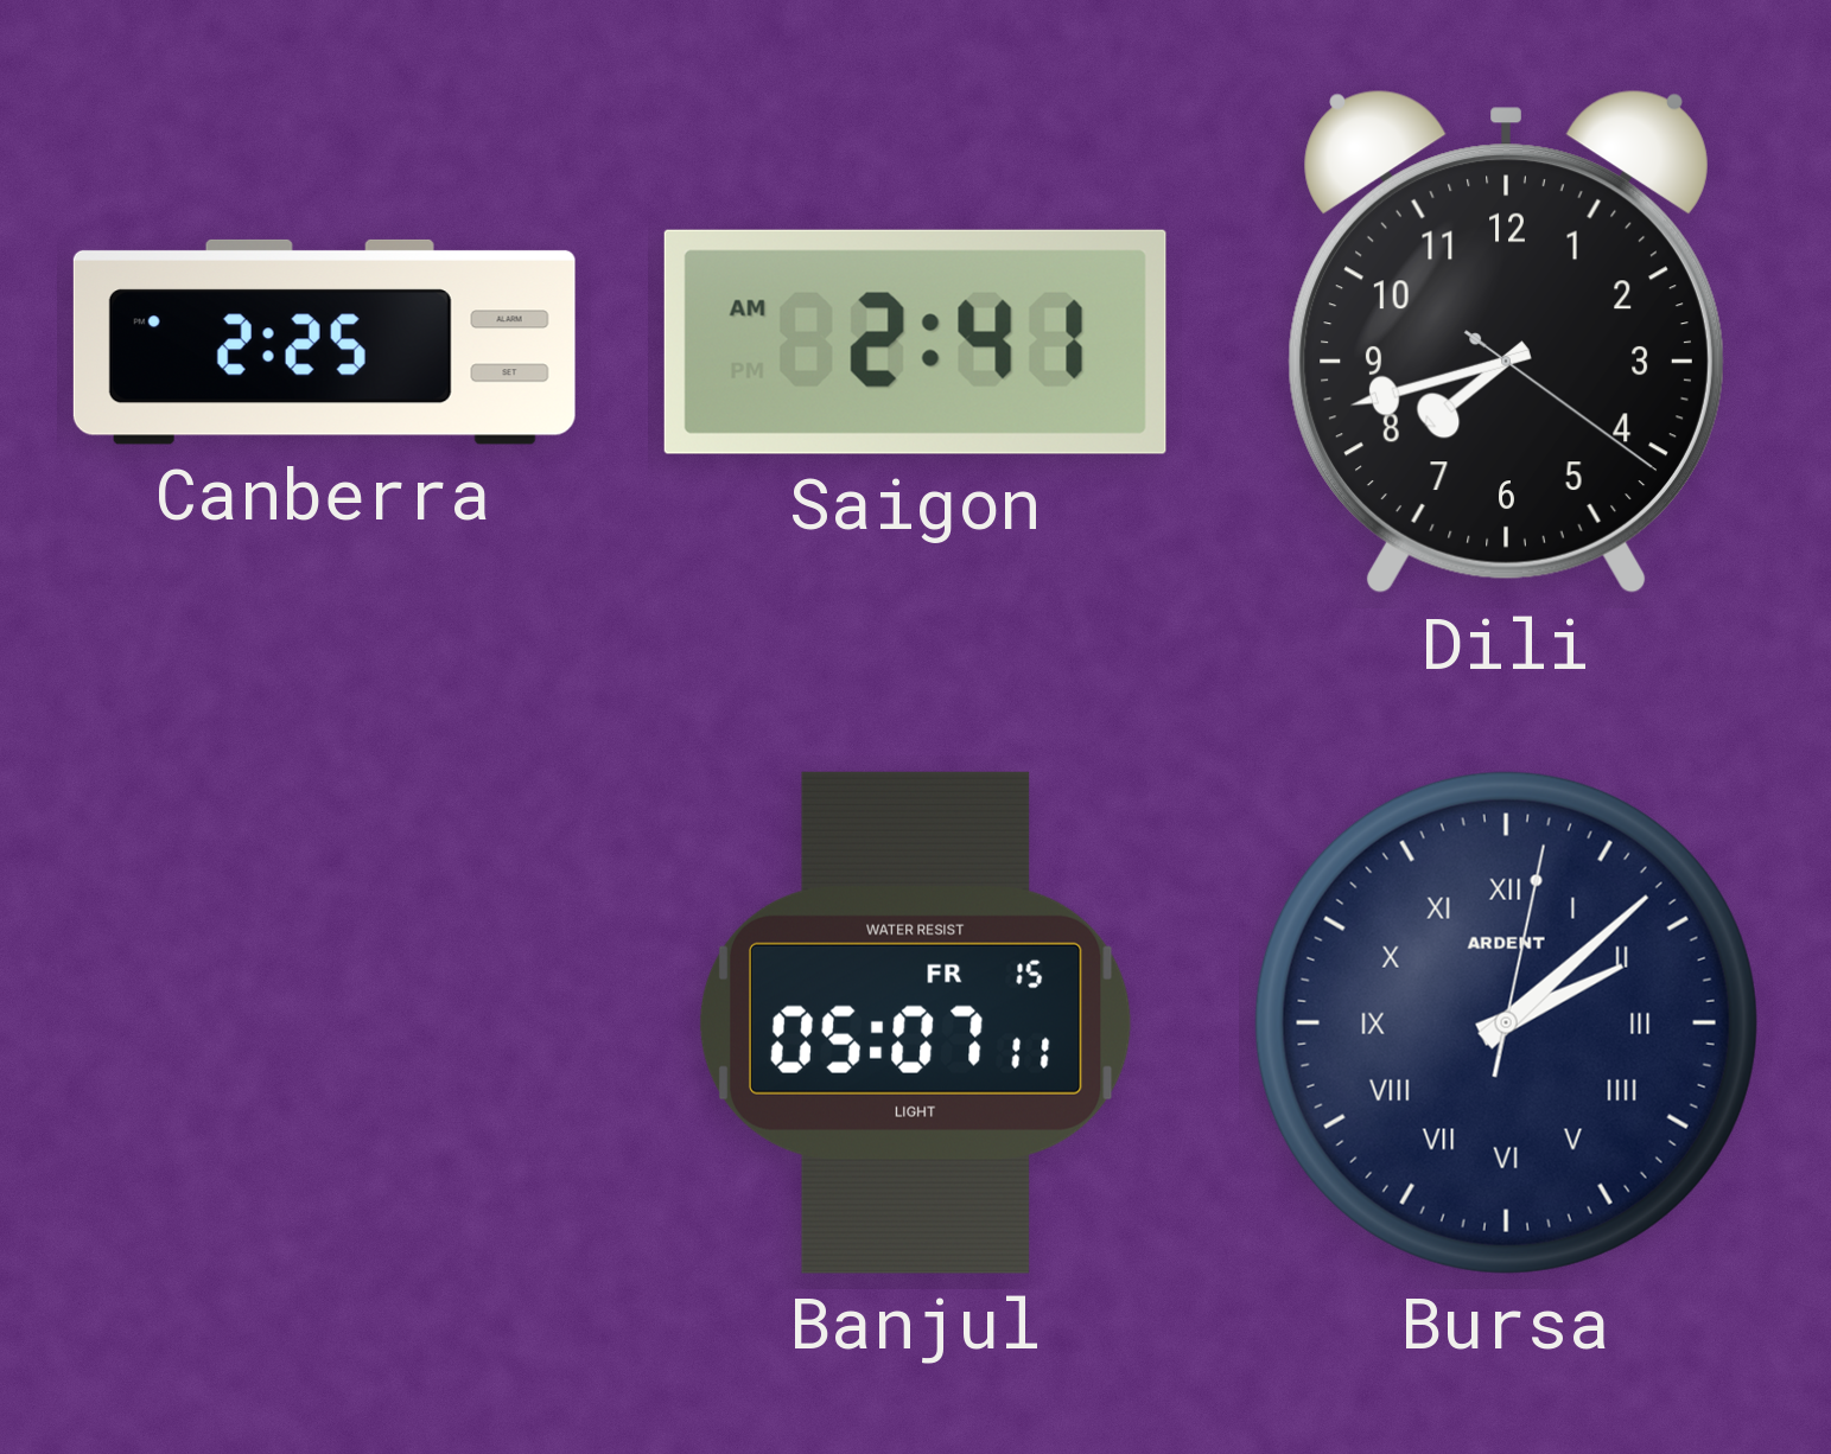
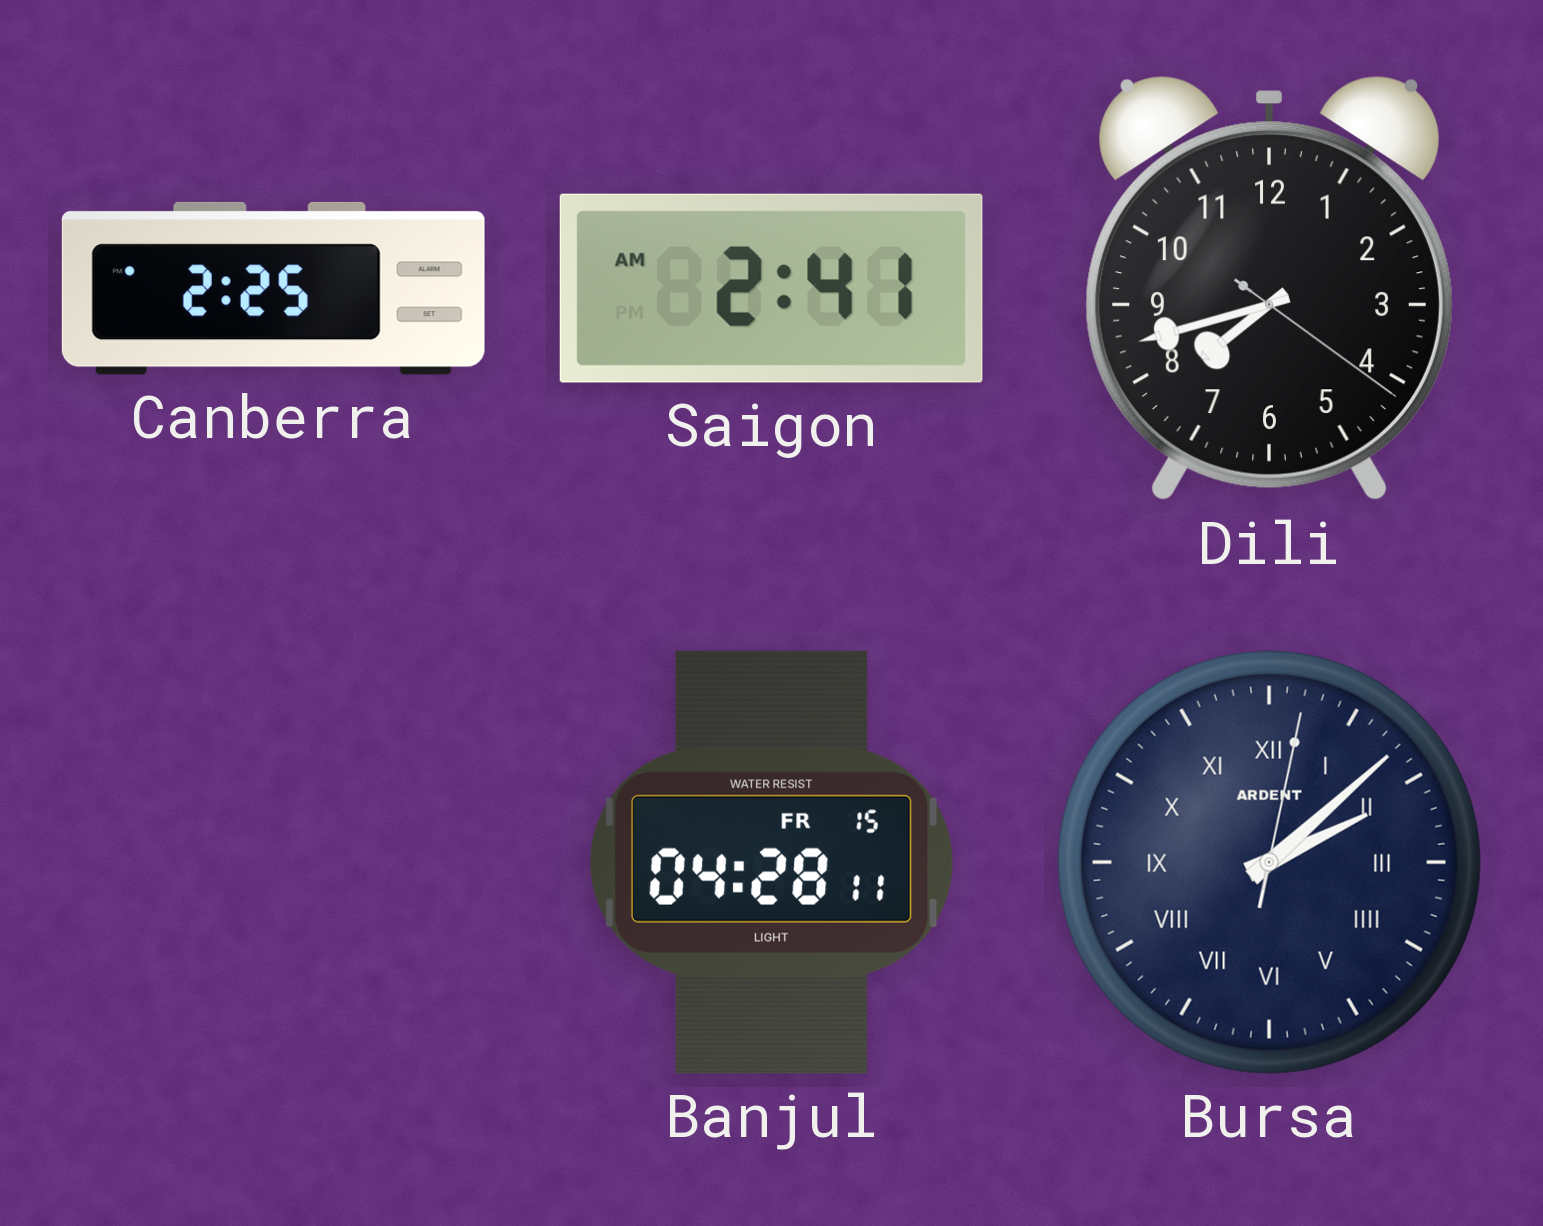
Banjul: 05:07 -> 04:28 (771, 862)
